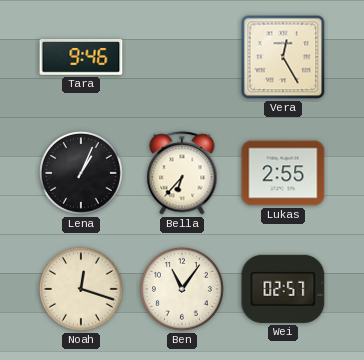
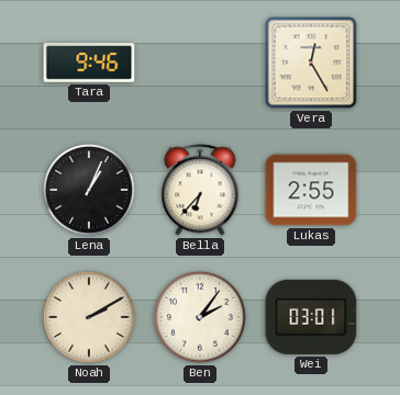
Noah: 12:18 -> 2:10 (89, 317)
Ben: 11:06 -> 2:06 (200, 317)
Wei: 02:57 -> 03:01 (311, 317)
